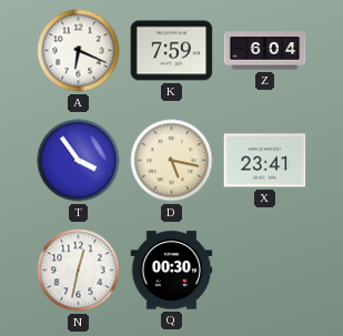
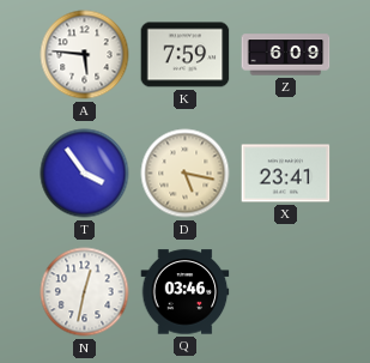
A: 6:19 -> 5:46 (85, 55)
Z: 6:04 -> 6:09 (286, 55)
Q: 00:30 -> 03:46 (186, 292)
